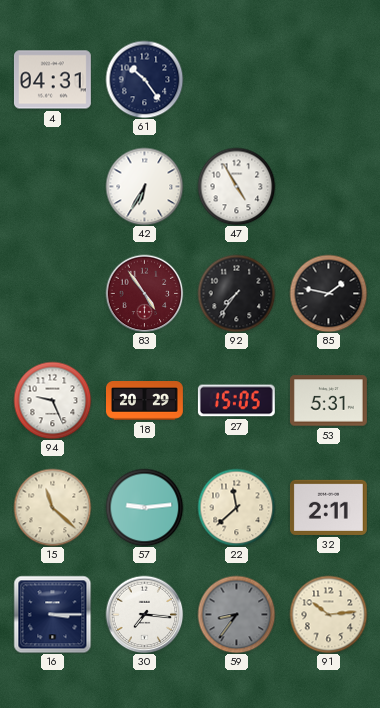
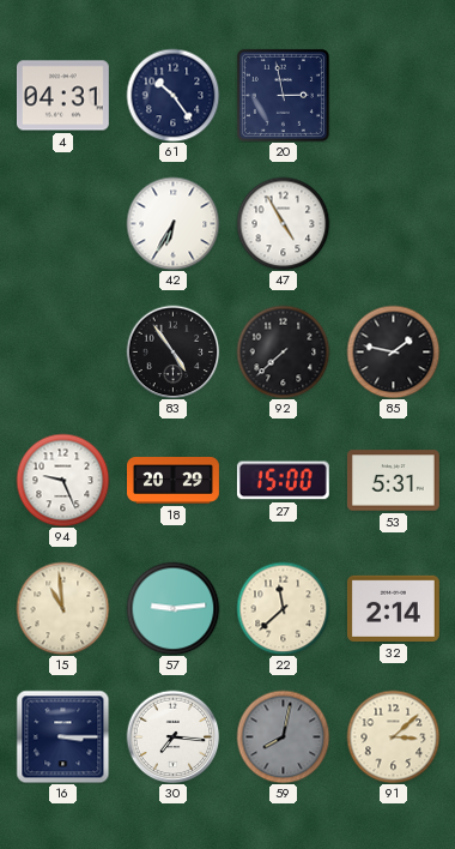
20: none -> 2:58 (283, 95)
83 dial: burgundy -> black (172, 351)
92: 7:36 -> 7:38 (283, 351)
27: 15:05 -> 15:00 (283, 481)
15: 11:22 -> 10:59 (62, 608)
32: 2:11 -> 2:14 (393, 608)
59: 8:36 -> 8:02 (283, 736)
91: 10:14 -> 3:08 (393, 736)
